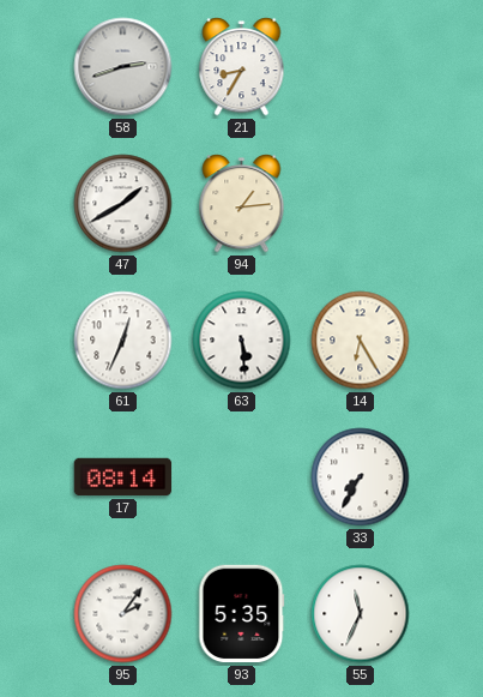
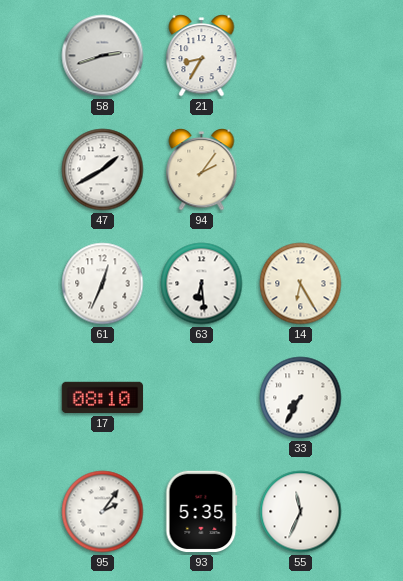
94: 1:14 -> 2:06 (202, 170)
63: 5:29 -> 6:29 (202, 284)
17: 08:14 -> 08:10 (103, 398)
